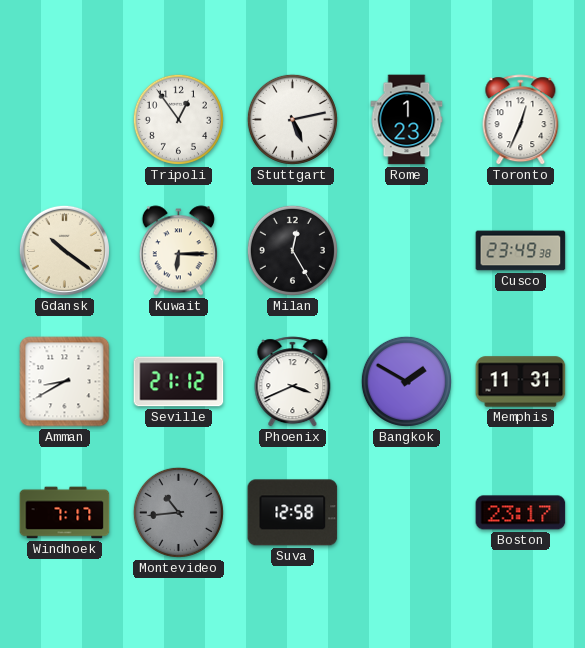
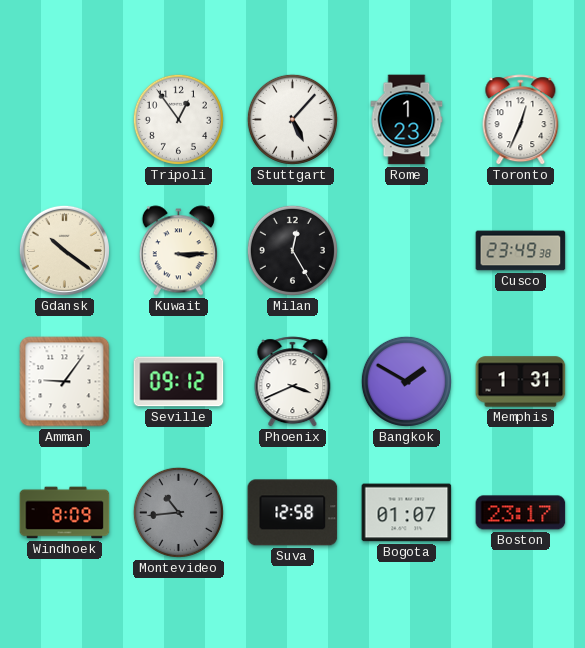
Stuttgart: 5:13 -> 5:07 (292, 119)
Kuwait: 6:15 -> 3:15 (178, 251)
Amman: 8:40 -> 9:06 (65, 382)
Seville: 21:12 -> 09:12 (179, 382)
Memphis: 11:31 -> 1:31 (521, 382)
Windhoek: 7:17 -> 8:09 (65, 513)
Bogota: none -> 01:07 (407, 513)
